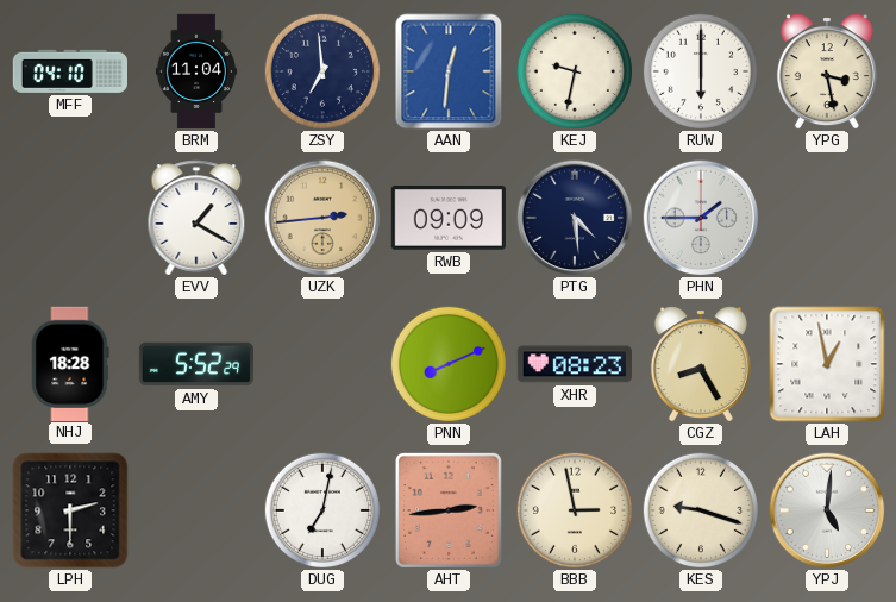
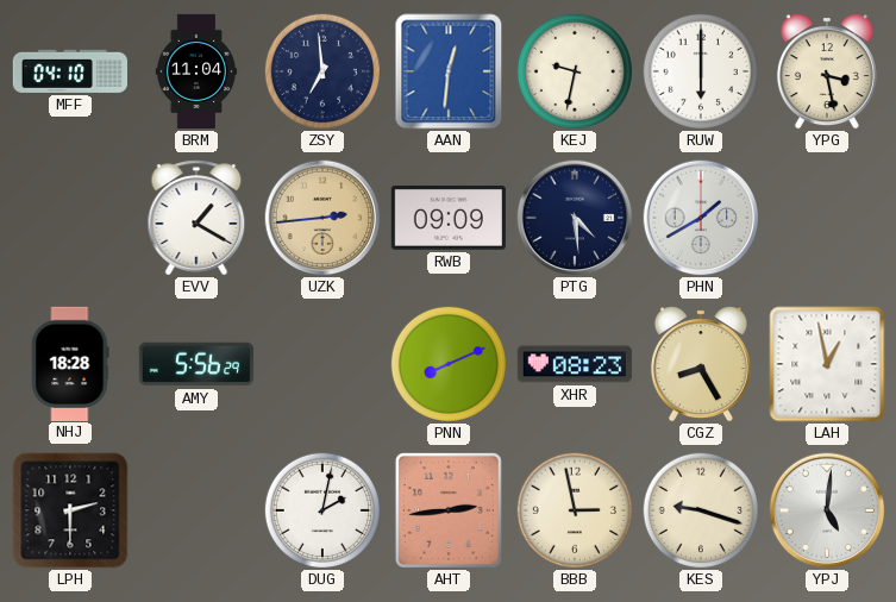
PHN: 1:45 -> 1:40 (701, 218)
AMY: 5:52 -> 5:56 (195, 364)
DUG: 7:02 -> 2:02 (322, 510)
